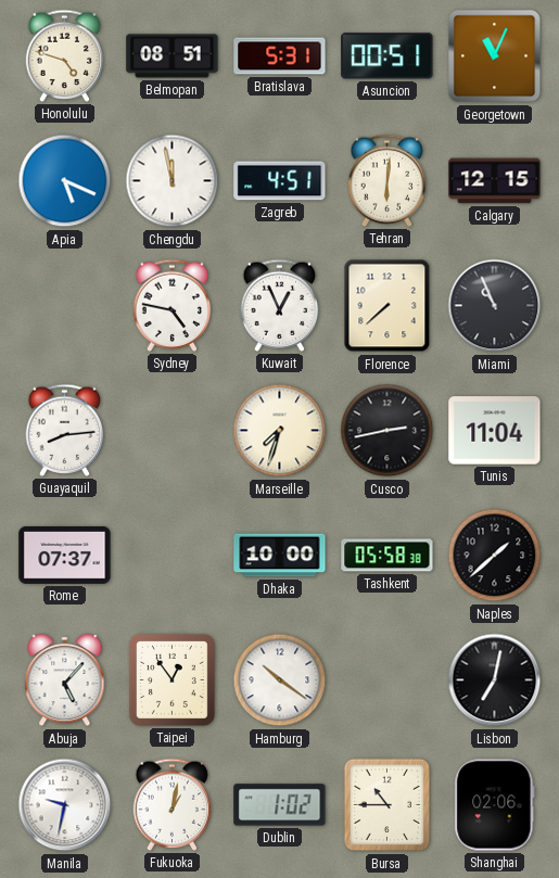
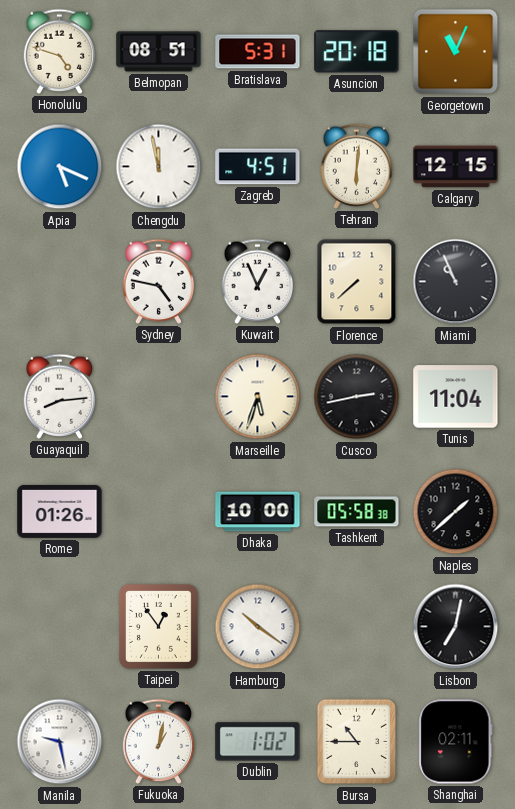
Asuncion: 00:51 -> 20:18 (357, 52)
Marseille: 7:33 -> 5:33 (258, 397)
Rome: 07:37 -> 01:26 (60, 511)
Abuja: 5:07 -> none (65, 680)
Manila: 9:32 -> 9:28 (60, 742)
Shanghai: 02:06 -> 02:11 (456, 742)
